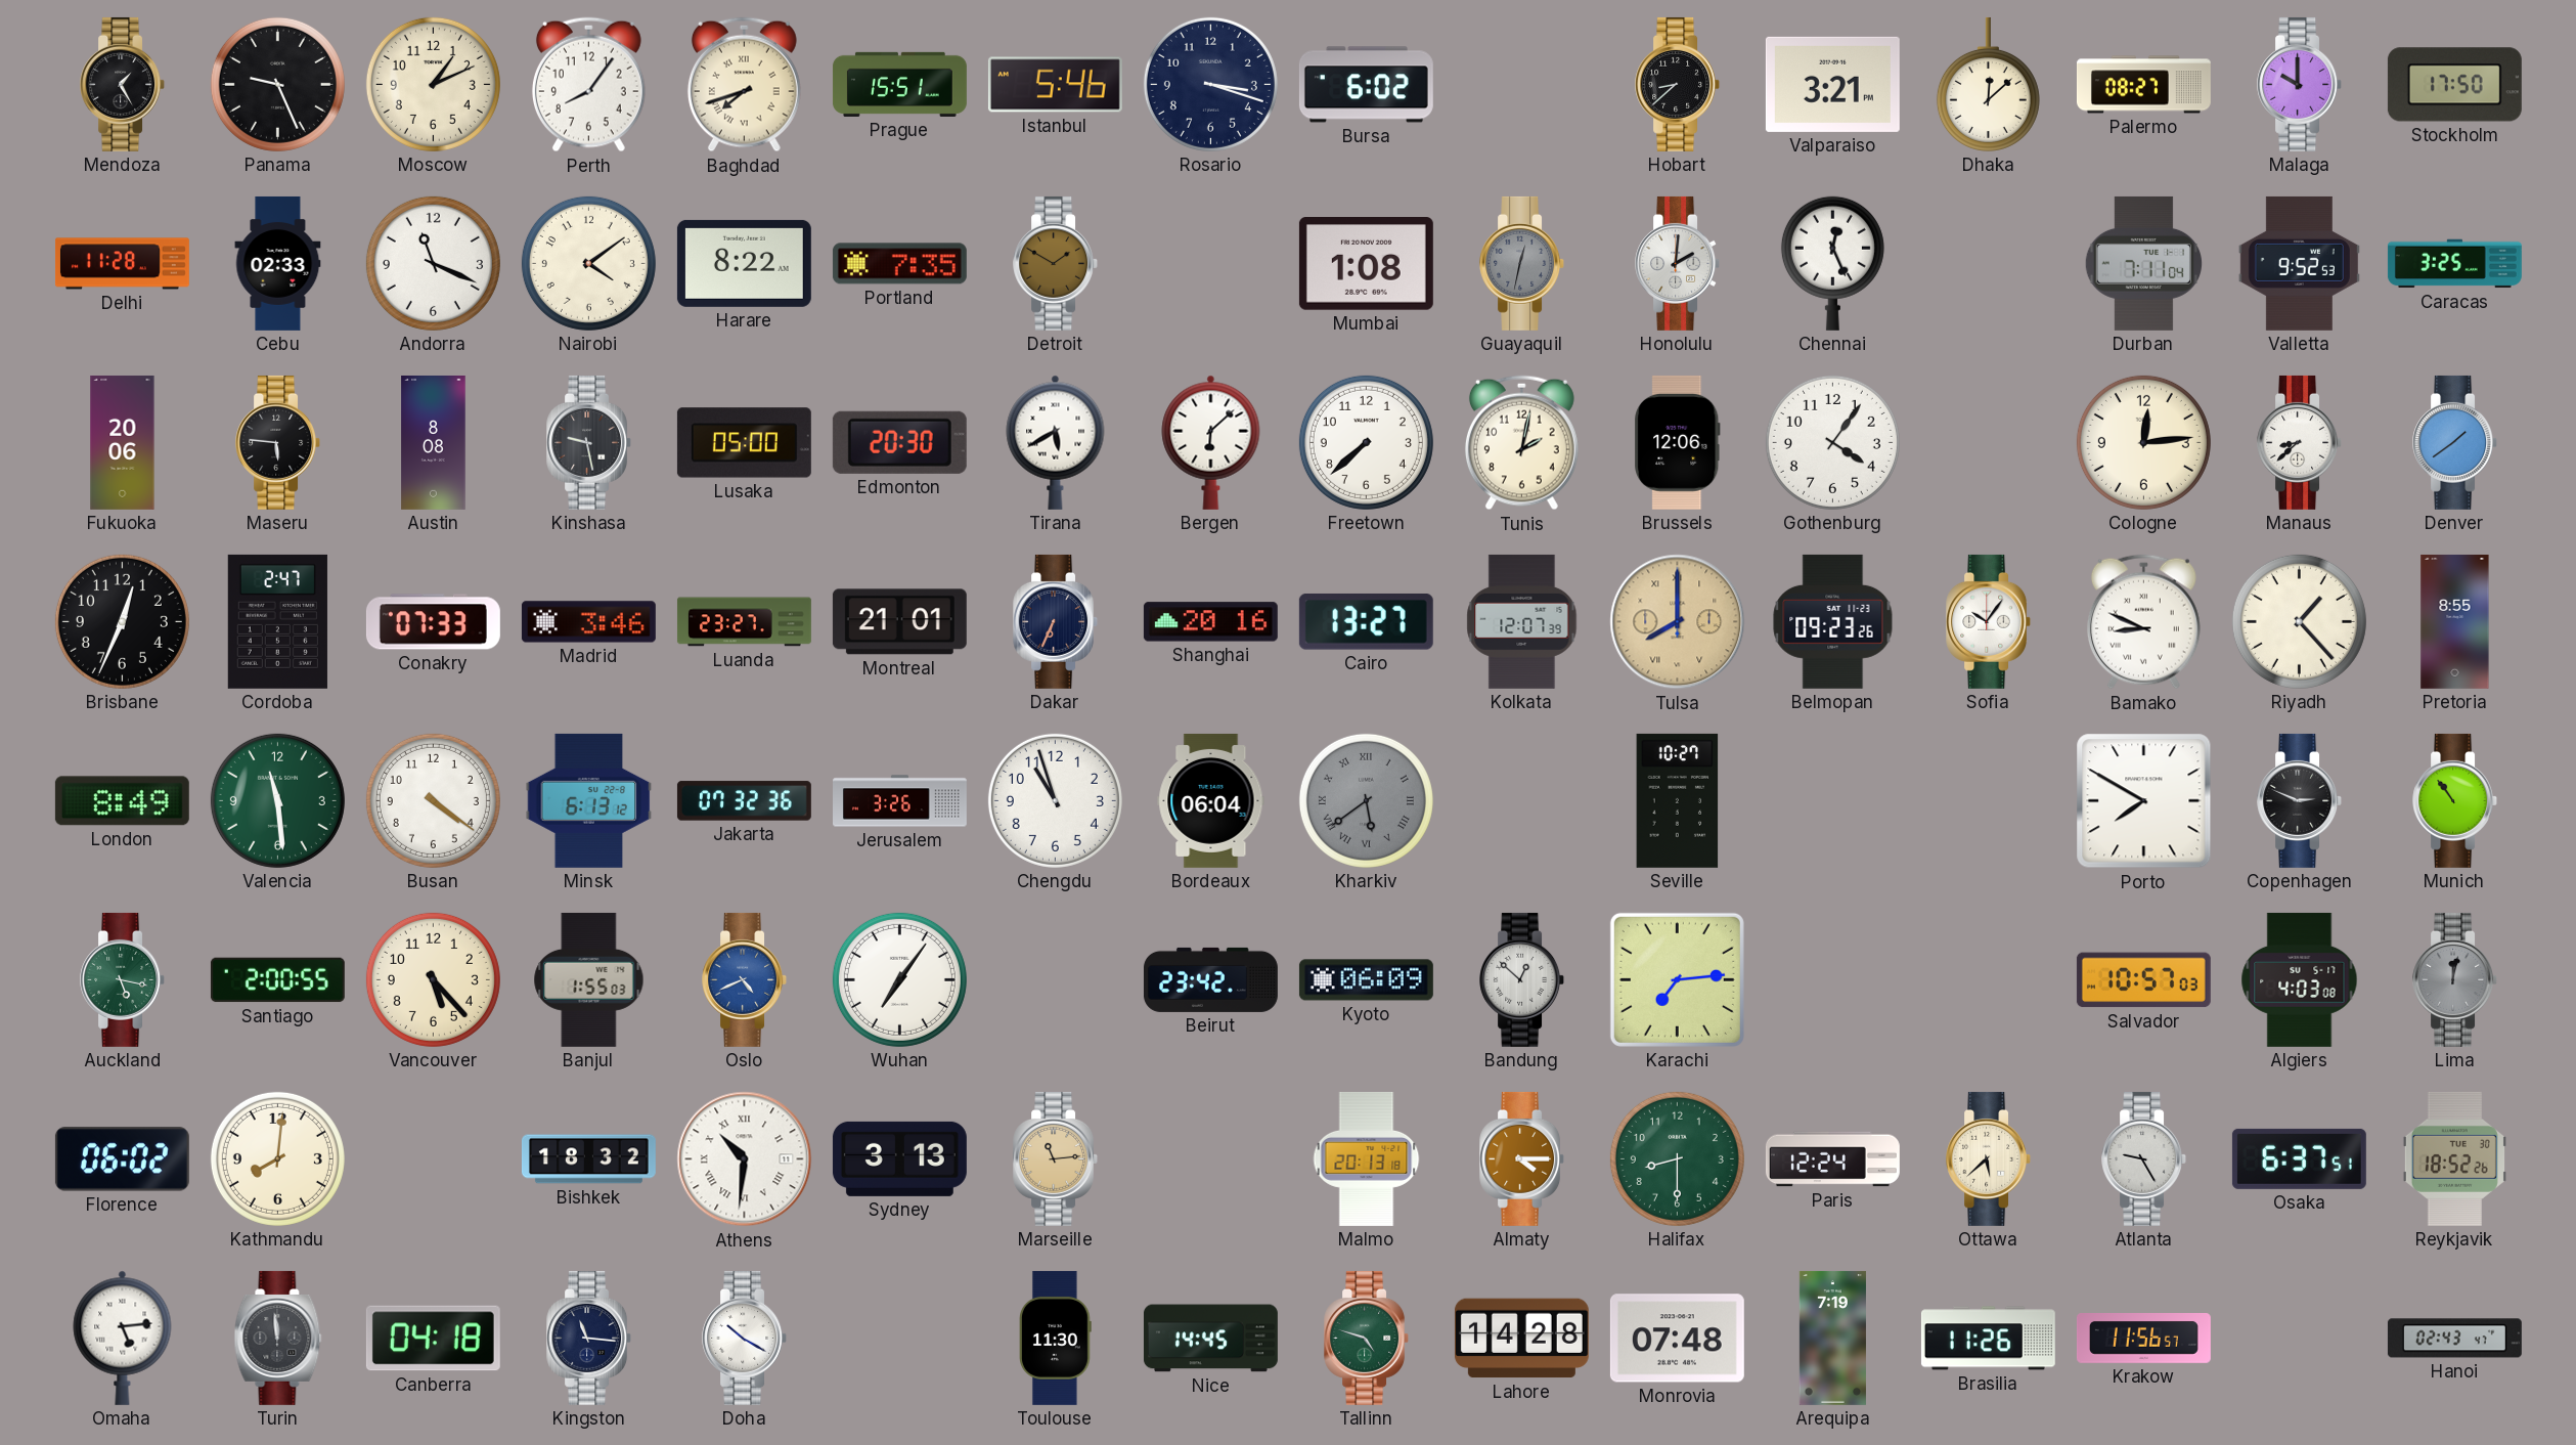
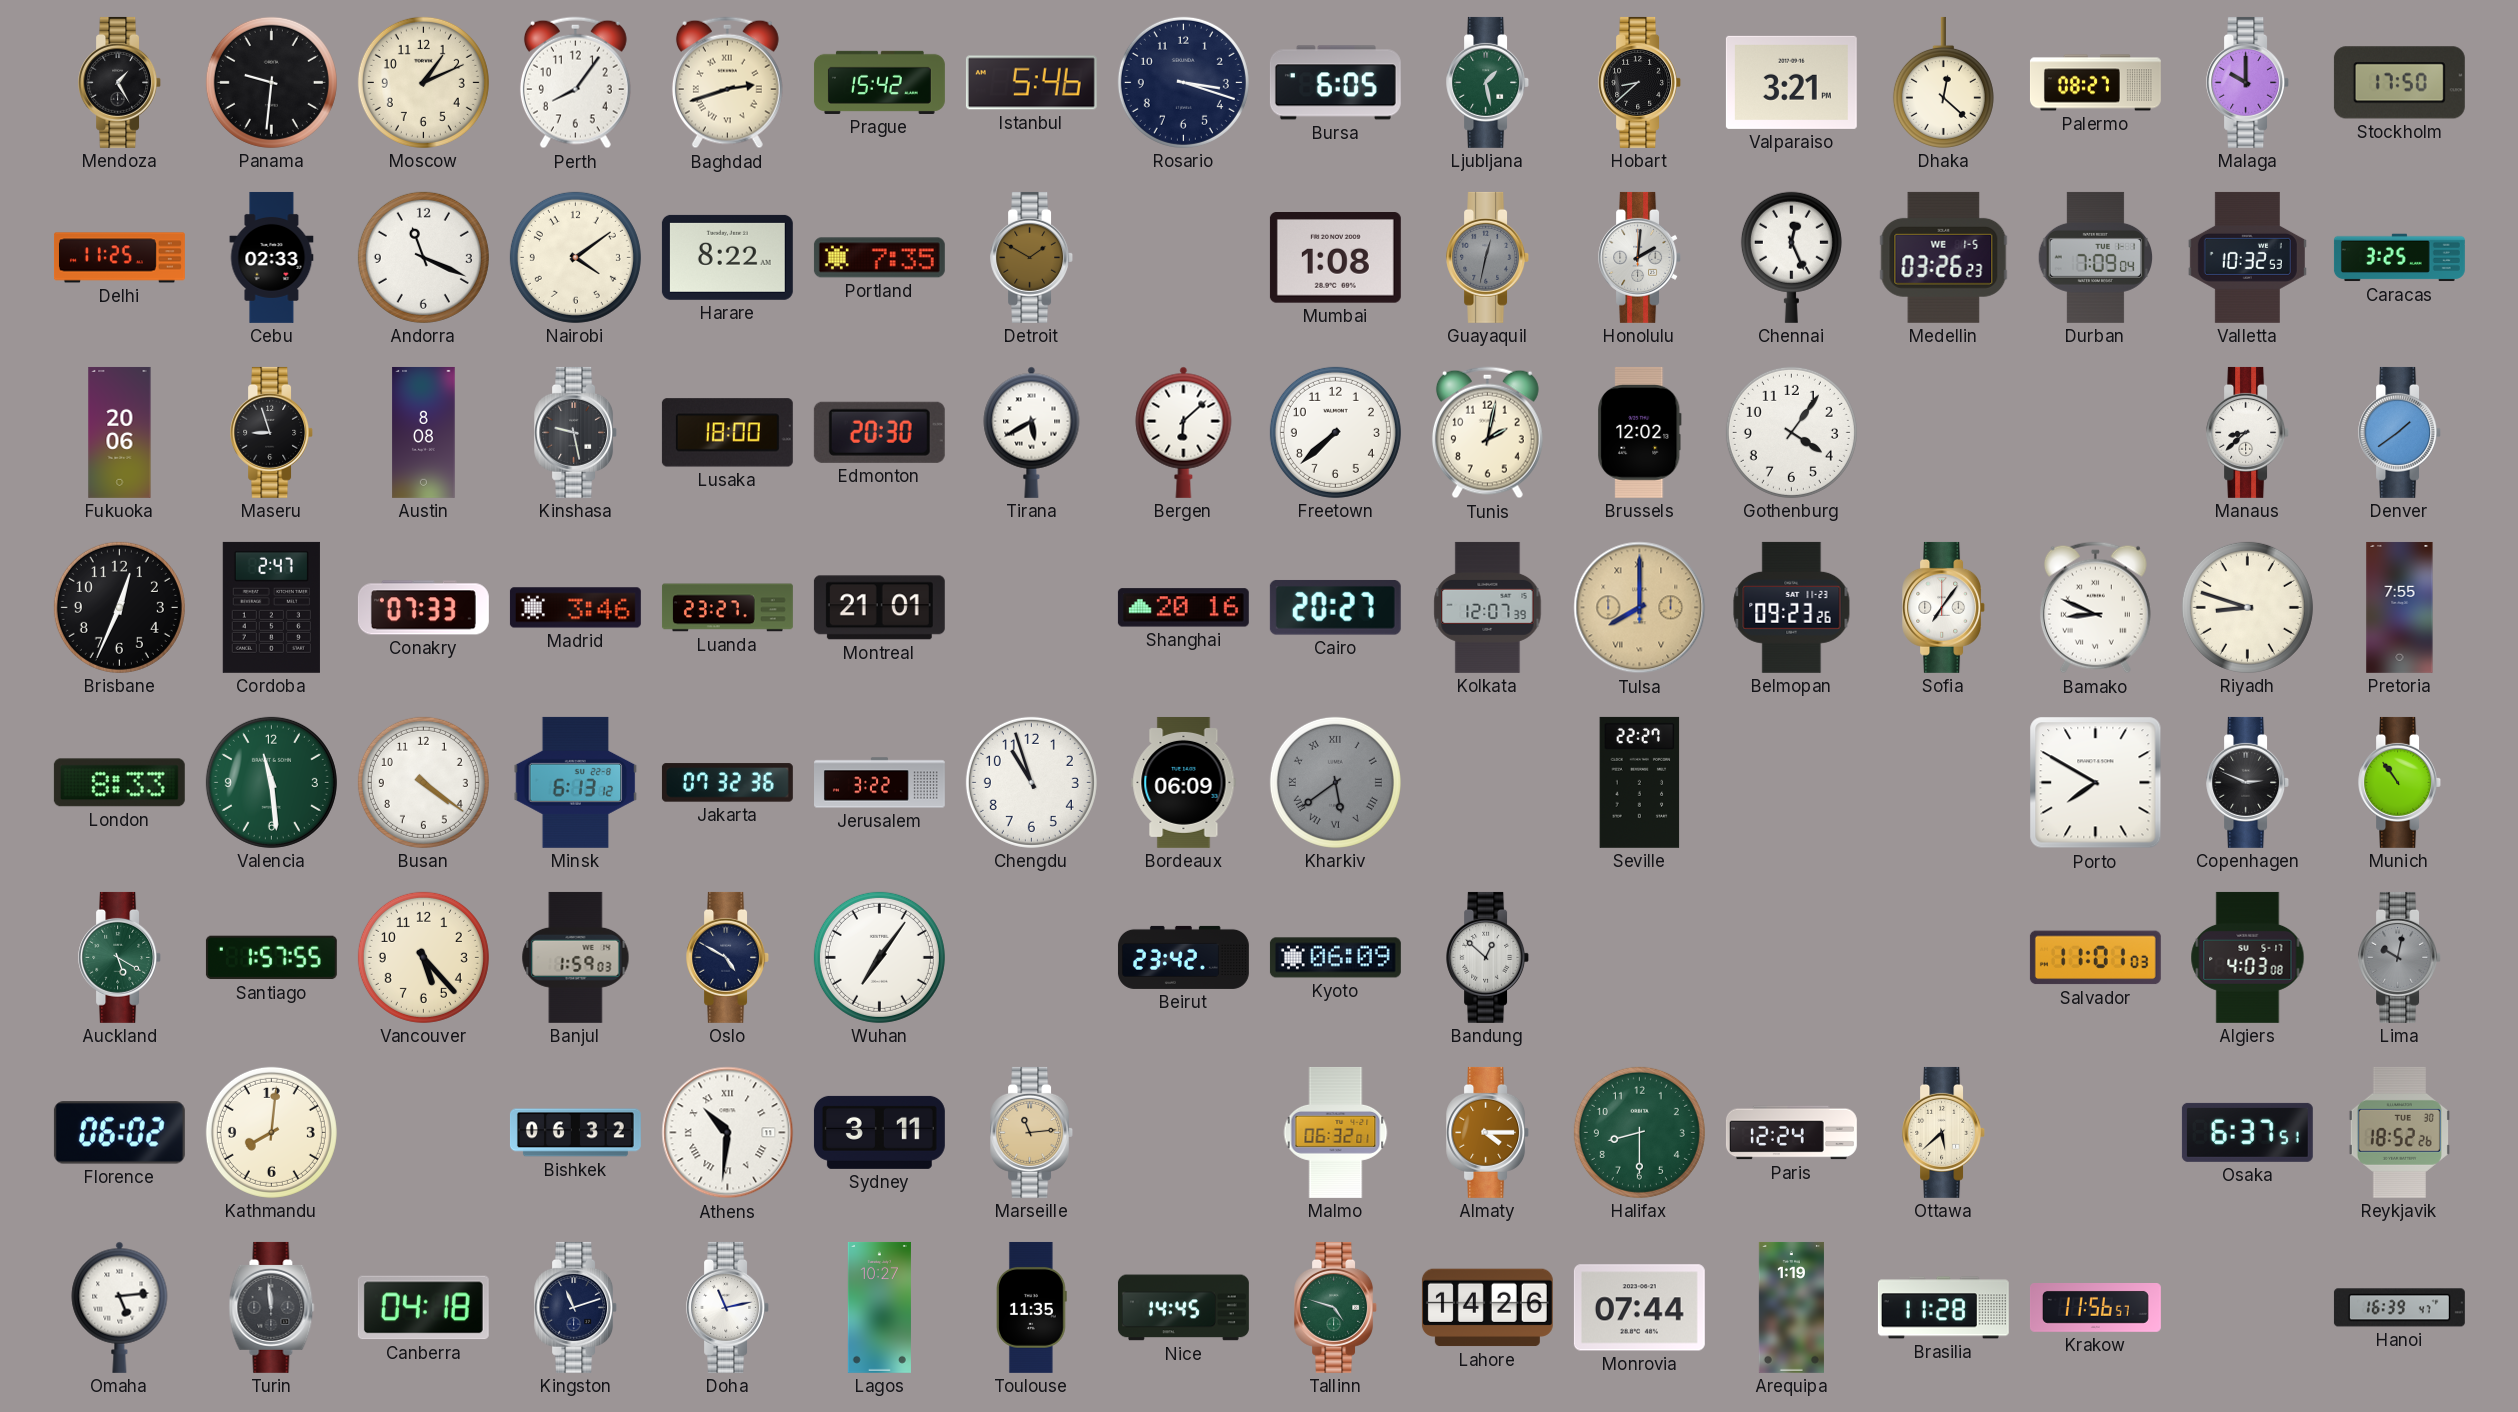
Panama: 9:26 -> 9:31 (271, 82)
Baghdad: 7:42 -> 2:42 (727, 83)
Prague: 15:51 -> 15:42 (879, 82)
Bursa: 6:02 -> 6:05 (1335, 83)
Ljubljana: none -> 1:28 (1488, 82)
Dhaka: 12:08 -> 12:22 (1943, 82)
Delhi: 11:28 -> 11:25 (119, 258)
Medellin: none -> 03:26 (1944, 257)
Durban: 7:11 -> 7:09 (2096, 257)
Valletta: 9:52 -> 10:32 (2247, 257)
Maseru: 5:46 -> 8:57 (272, 432)
Lusaka: 05:00 -> 18:00 (727, 433)
Brussels: 12:06 -> 12:02 (1640, 432)
Cologne: 12:14 -> none (2143, 442)
Dakar: 6:34 -> none (1056, 621)
Cairo: 13:27 -> 20:27 (1335, 607)
Sofia: 10:06 -> 7:06 (1944, 607)
Riyadh: 1:23 -> 8:48 (2247, 607)
Pretoria: 8:55 -> 7:55 (2400, 607)
London: 8:49 -> 8:33 (119, 783)
Jerusalem: 3:26 -> 3:22 (880, 783)
Bordeaux: 06:04 -> 06:09 (1184, 782)
Seville: 10:27 -> 22:27 (1640, 782)
Auckland: 5:17 -> 5:20 (120, 957)
Santiago: 2:00 -> 1:57 (271, 958)
Banjul: 1:55 -> 1:59 (576, 957)
Oslo: 4:41 -> 4:50 (728, 957)
Oslo dial: blue -> navy (728, 957)
Karachi: 7:14 -> none (1677, 979)
Salvador: 10:57 -> 11:01 (2095, 958)
Lima: 12:02 -> 10:02 (2400, 957)
Bishkek: 18:32 -> 06:32 (575, 1133)
Sydney: 3:13 -> 3:11 (879, 1132)
Malmo: 20:13 -> 06:32 (1336, 1132)
Atlanta: 9:25 -> none (2144, 1158)
Kingston: 11:16 -> 11:12 (576, 1307)
Doha: 10:20 -> 11:13 (728, 1307)
Lagos: none -> 10:27 (879, 1307)
Toulouse: 11:30 -> 11:35 (1032, 1307)
Lahore: 14:28 -> 14:26 (1487, 1308)
Monrovia: 07:48 -> 07:44 (1639, 1308)
Arequipa: 7:19 -> 1:19 (1791, 1307)
Brasilia: 11:26 -> 11:28 (1943, 1308)
Hanoi: 02:43 -> 16:39 (2399, 1308)
